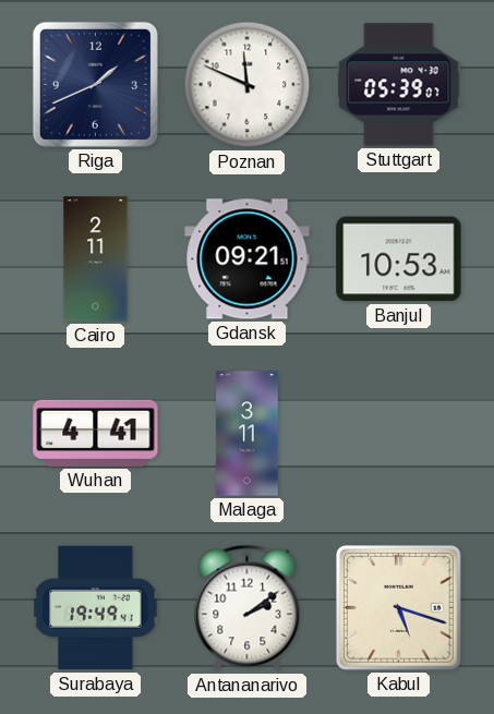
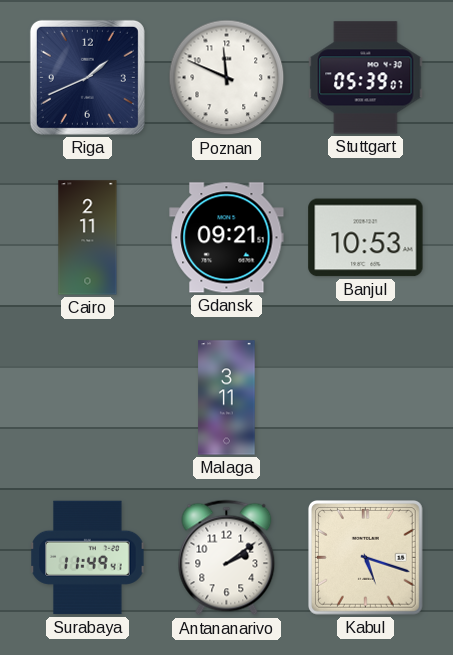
Wuhan: 4:41 -> none (96, 433)
Surabaya: 19:49 -> 11:49 (88, 558)
